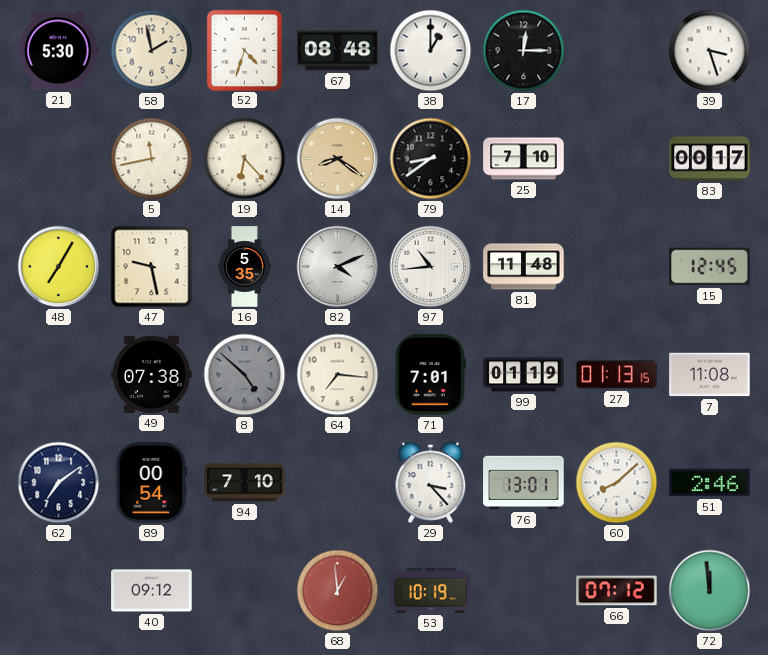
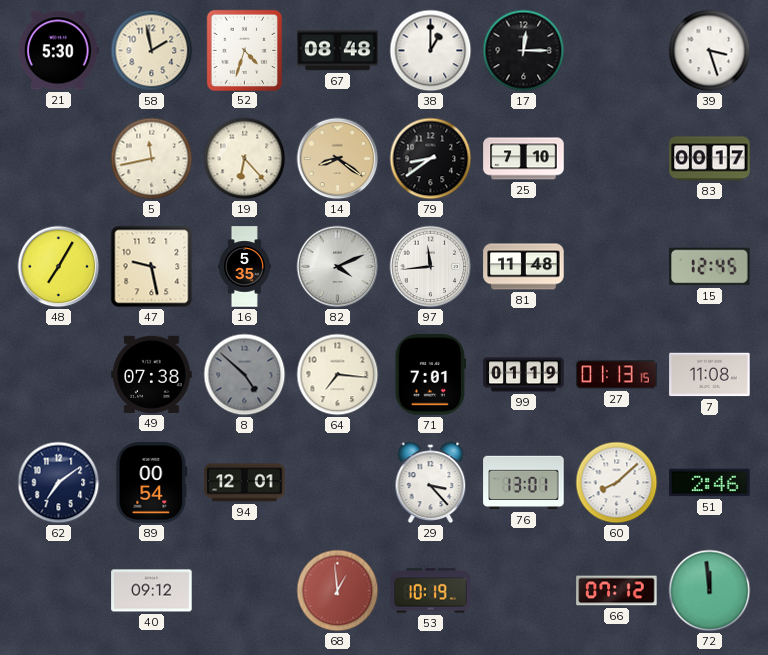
97: 10:44 -> 11:44 (431, 267)
94: 7:10 -> 12:01 (245, 483)
